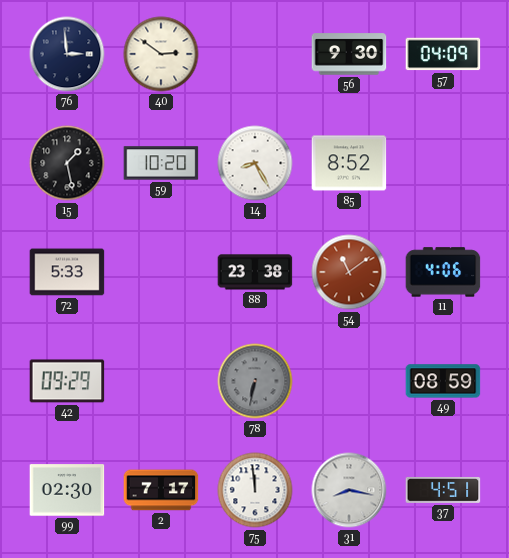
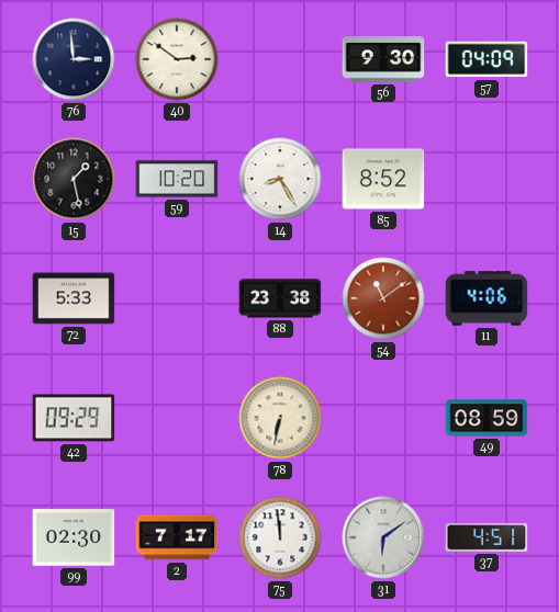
78 dial: grey -> cream (280, 418)
31: 8:17 -> 6:09 (383, 537)
